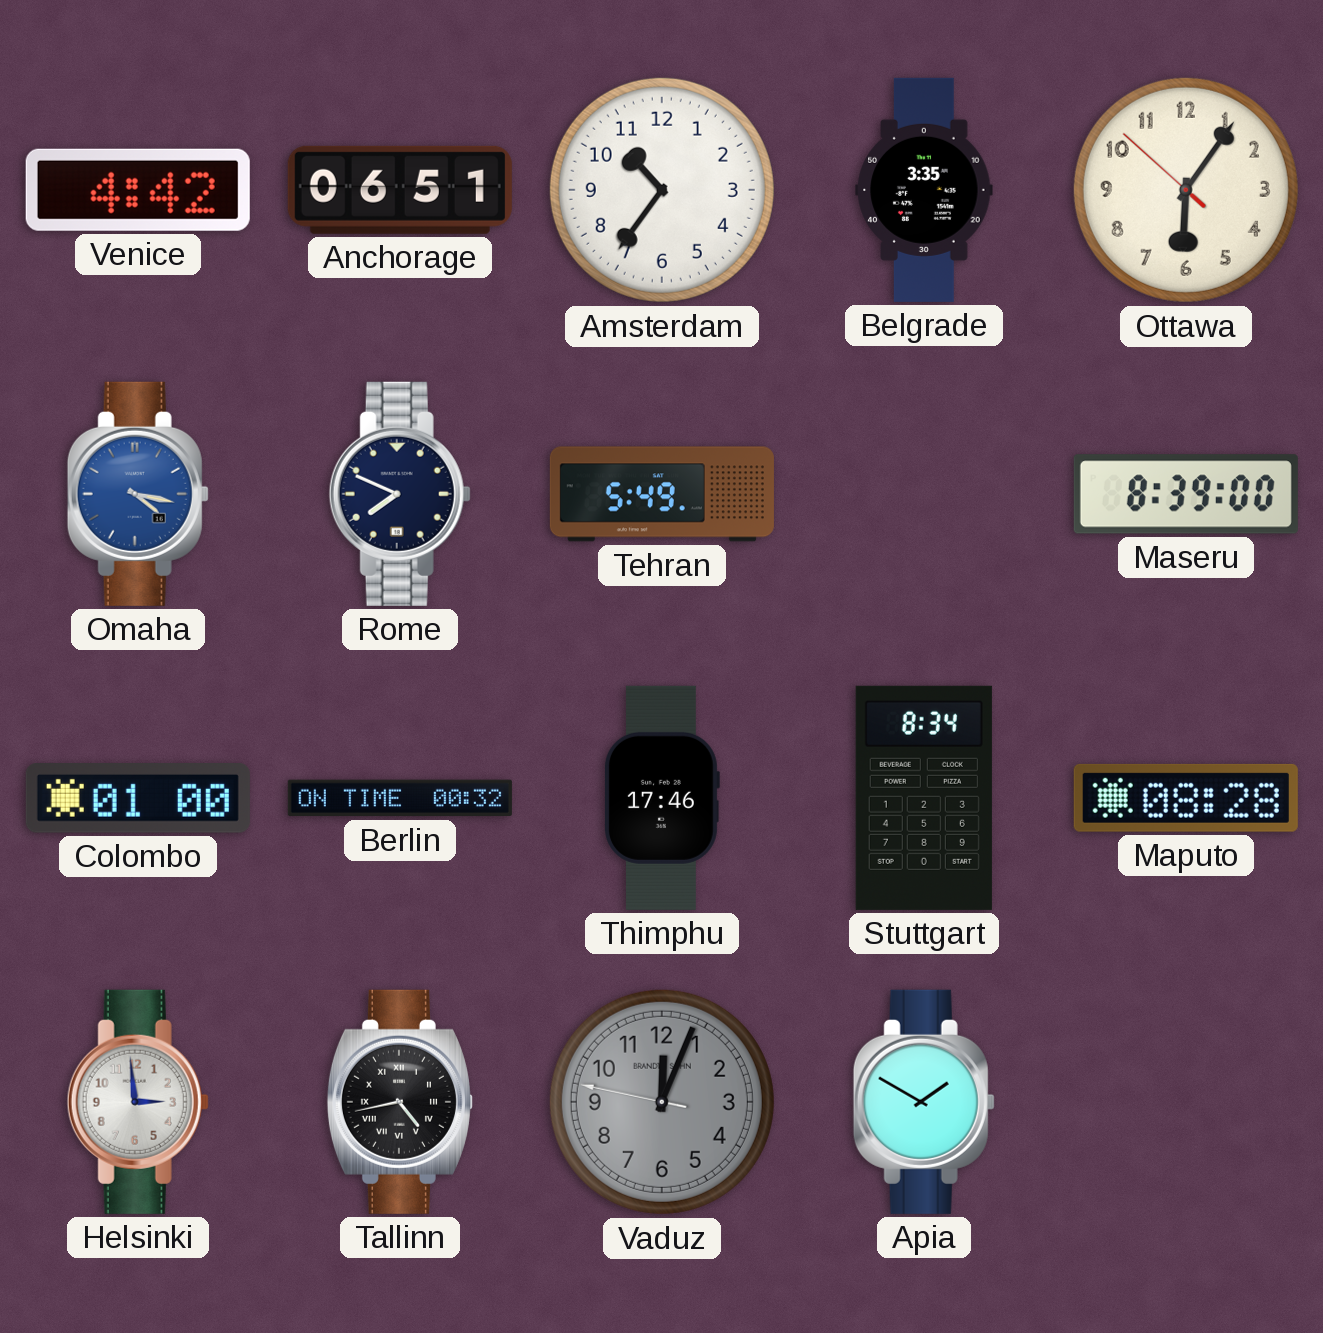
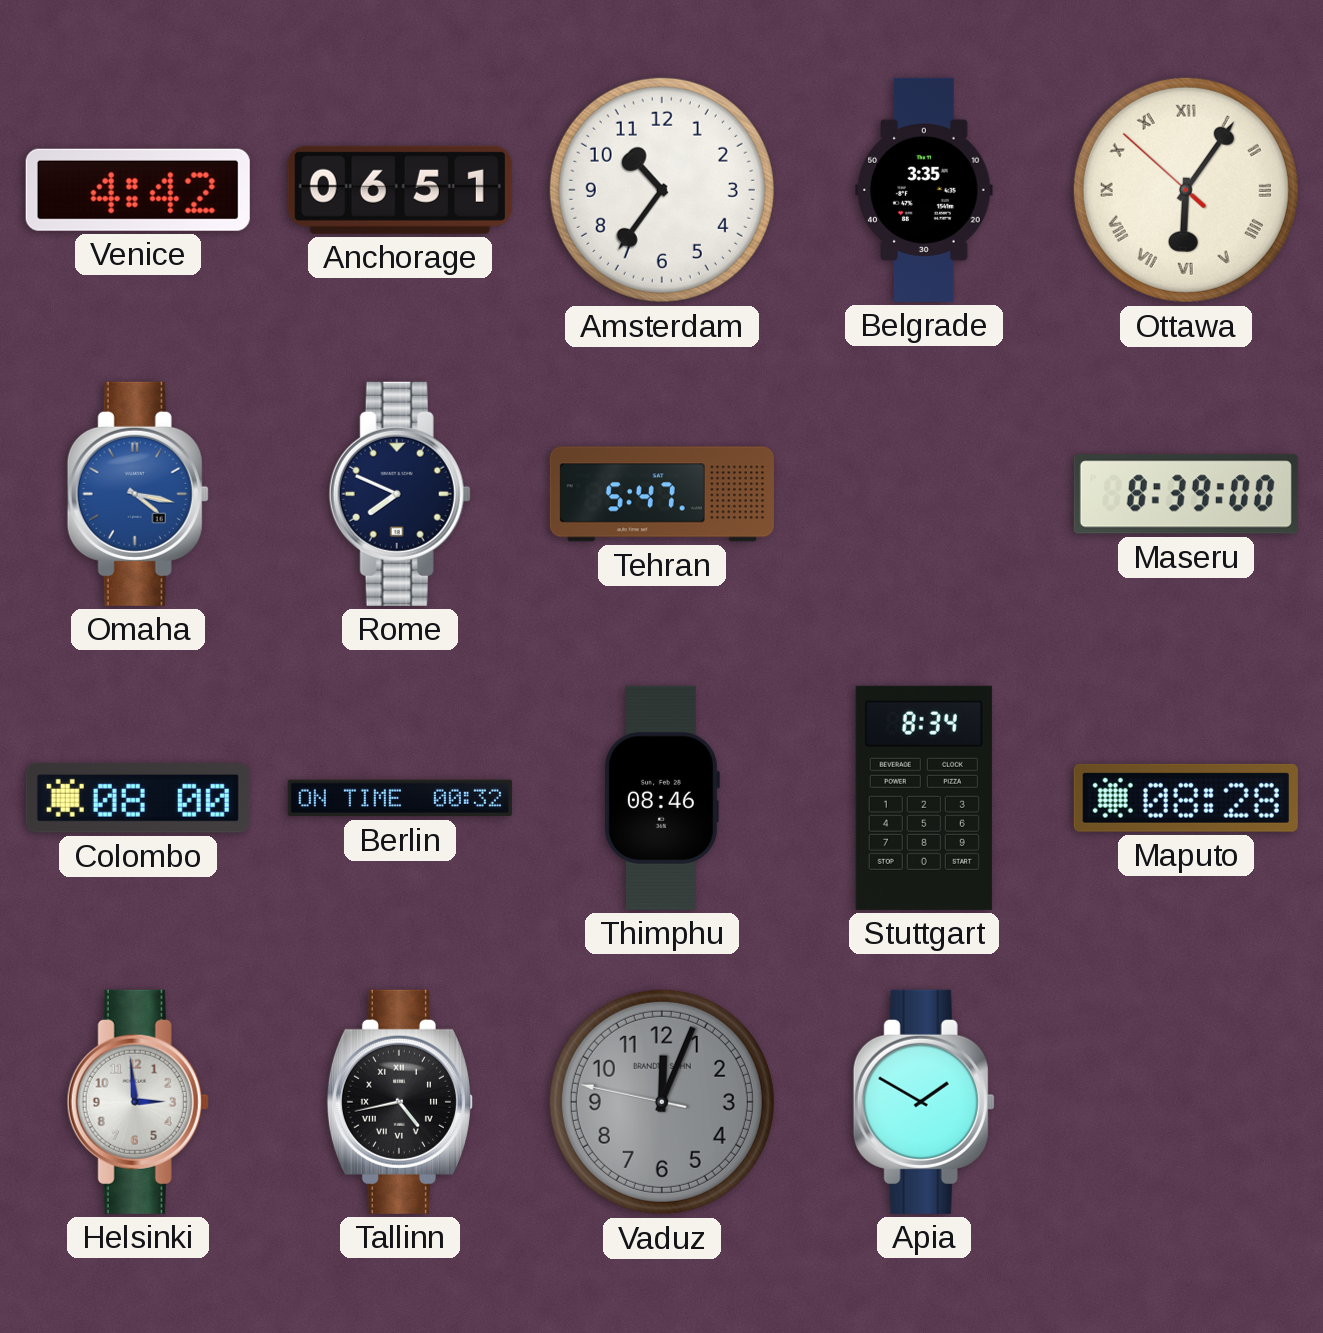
Ottawa numerals: Arabic -> Roman (1186, 190)
Tehran: 5:49 -> 5:47 (662, 494)
Colombo: 01:00 -> 08:00 (138, 799)
Thimphu: 17:46 -> 08:46 (661, 798)
